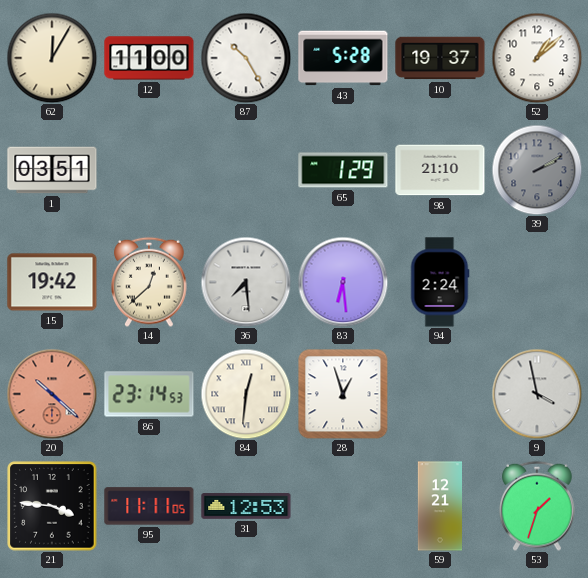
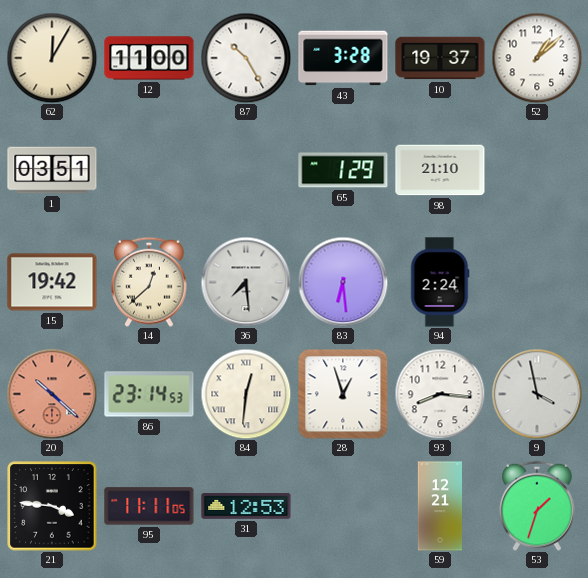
43: 5:28 -> 3:28 (343, 58)
39: 2:10 -> none (537, 170)
93: none -> 8:16 (440, 394)
